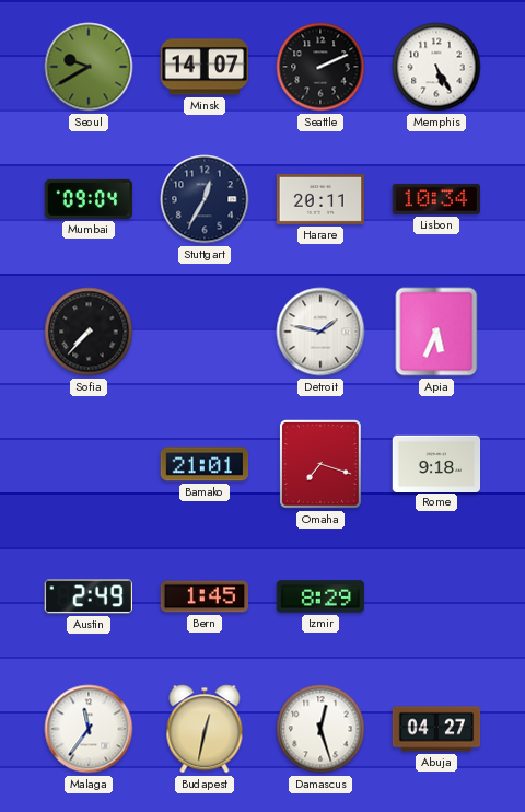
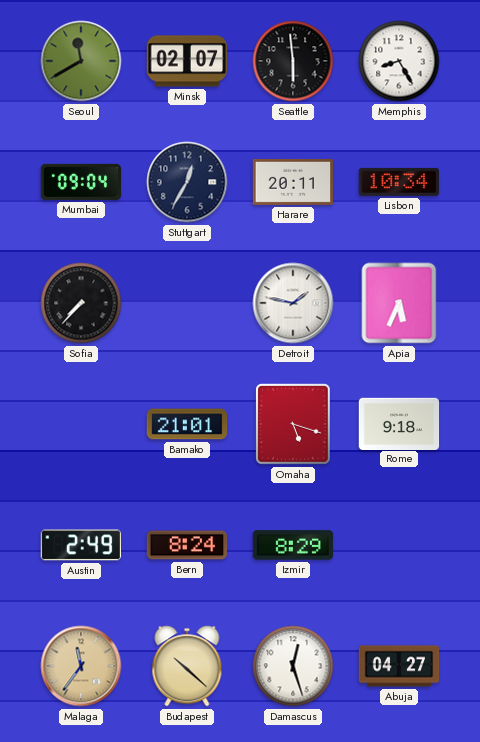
Seoul: 9:40 -> 11:40 (81, 61)
Minsk: 14:07 -> 02:07 (187, 61)
Seattle: 2:11 -> 5:59 (293, 61)
Memphis: 5:25 -> 8:25 (399, 61)
Omaha: 7:18 -> 5:18 (294, 424)
Bern: 1:45 -> 8:24 (187, 545)
Malaga dial: white -> champagne (81, 666)
Budapest: 12:32 -> 10:22 (187, 666)
